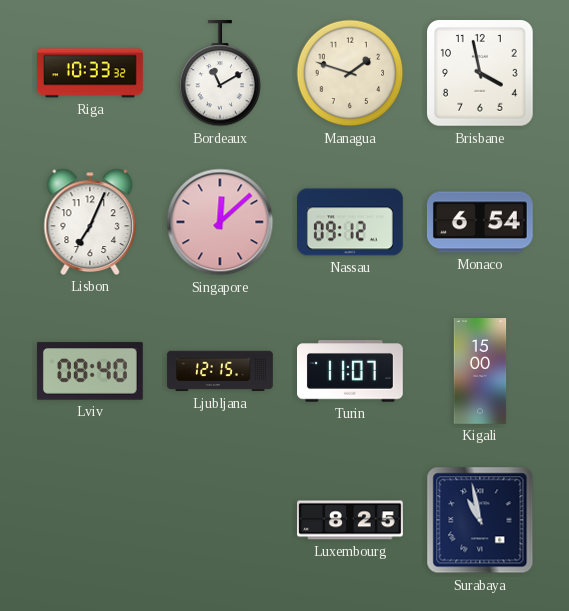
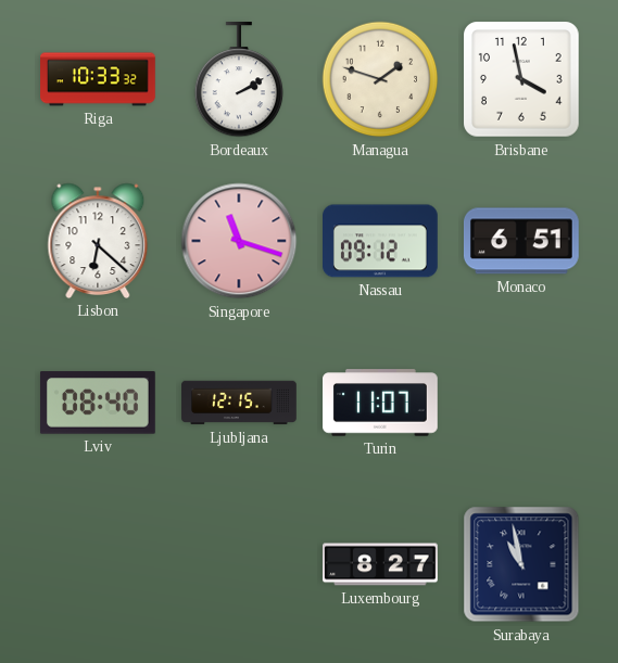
Bordeaux: 11:10 -> 2:10 (239, 80)
Lisbon: 7:04 -> 6:22 (98, 241)
Singapore: 12:08 -> 11:18 (239, 241)
Monaco: 6:54 -> 6:51 (521, 241)
Kigali: 15:00 -> none (480, 371)
Luxembourg: 8:25 -> 8:27 (381, 564)
